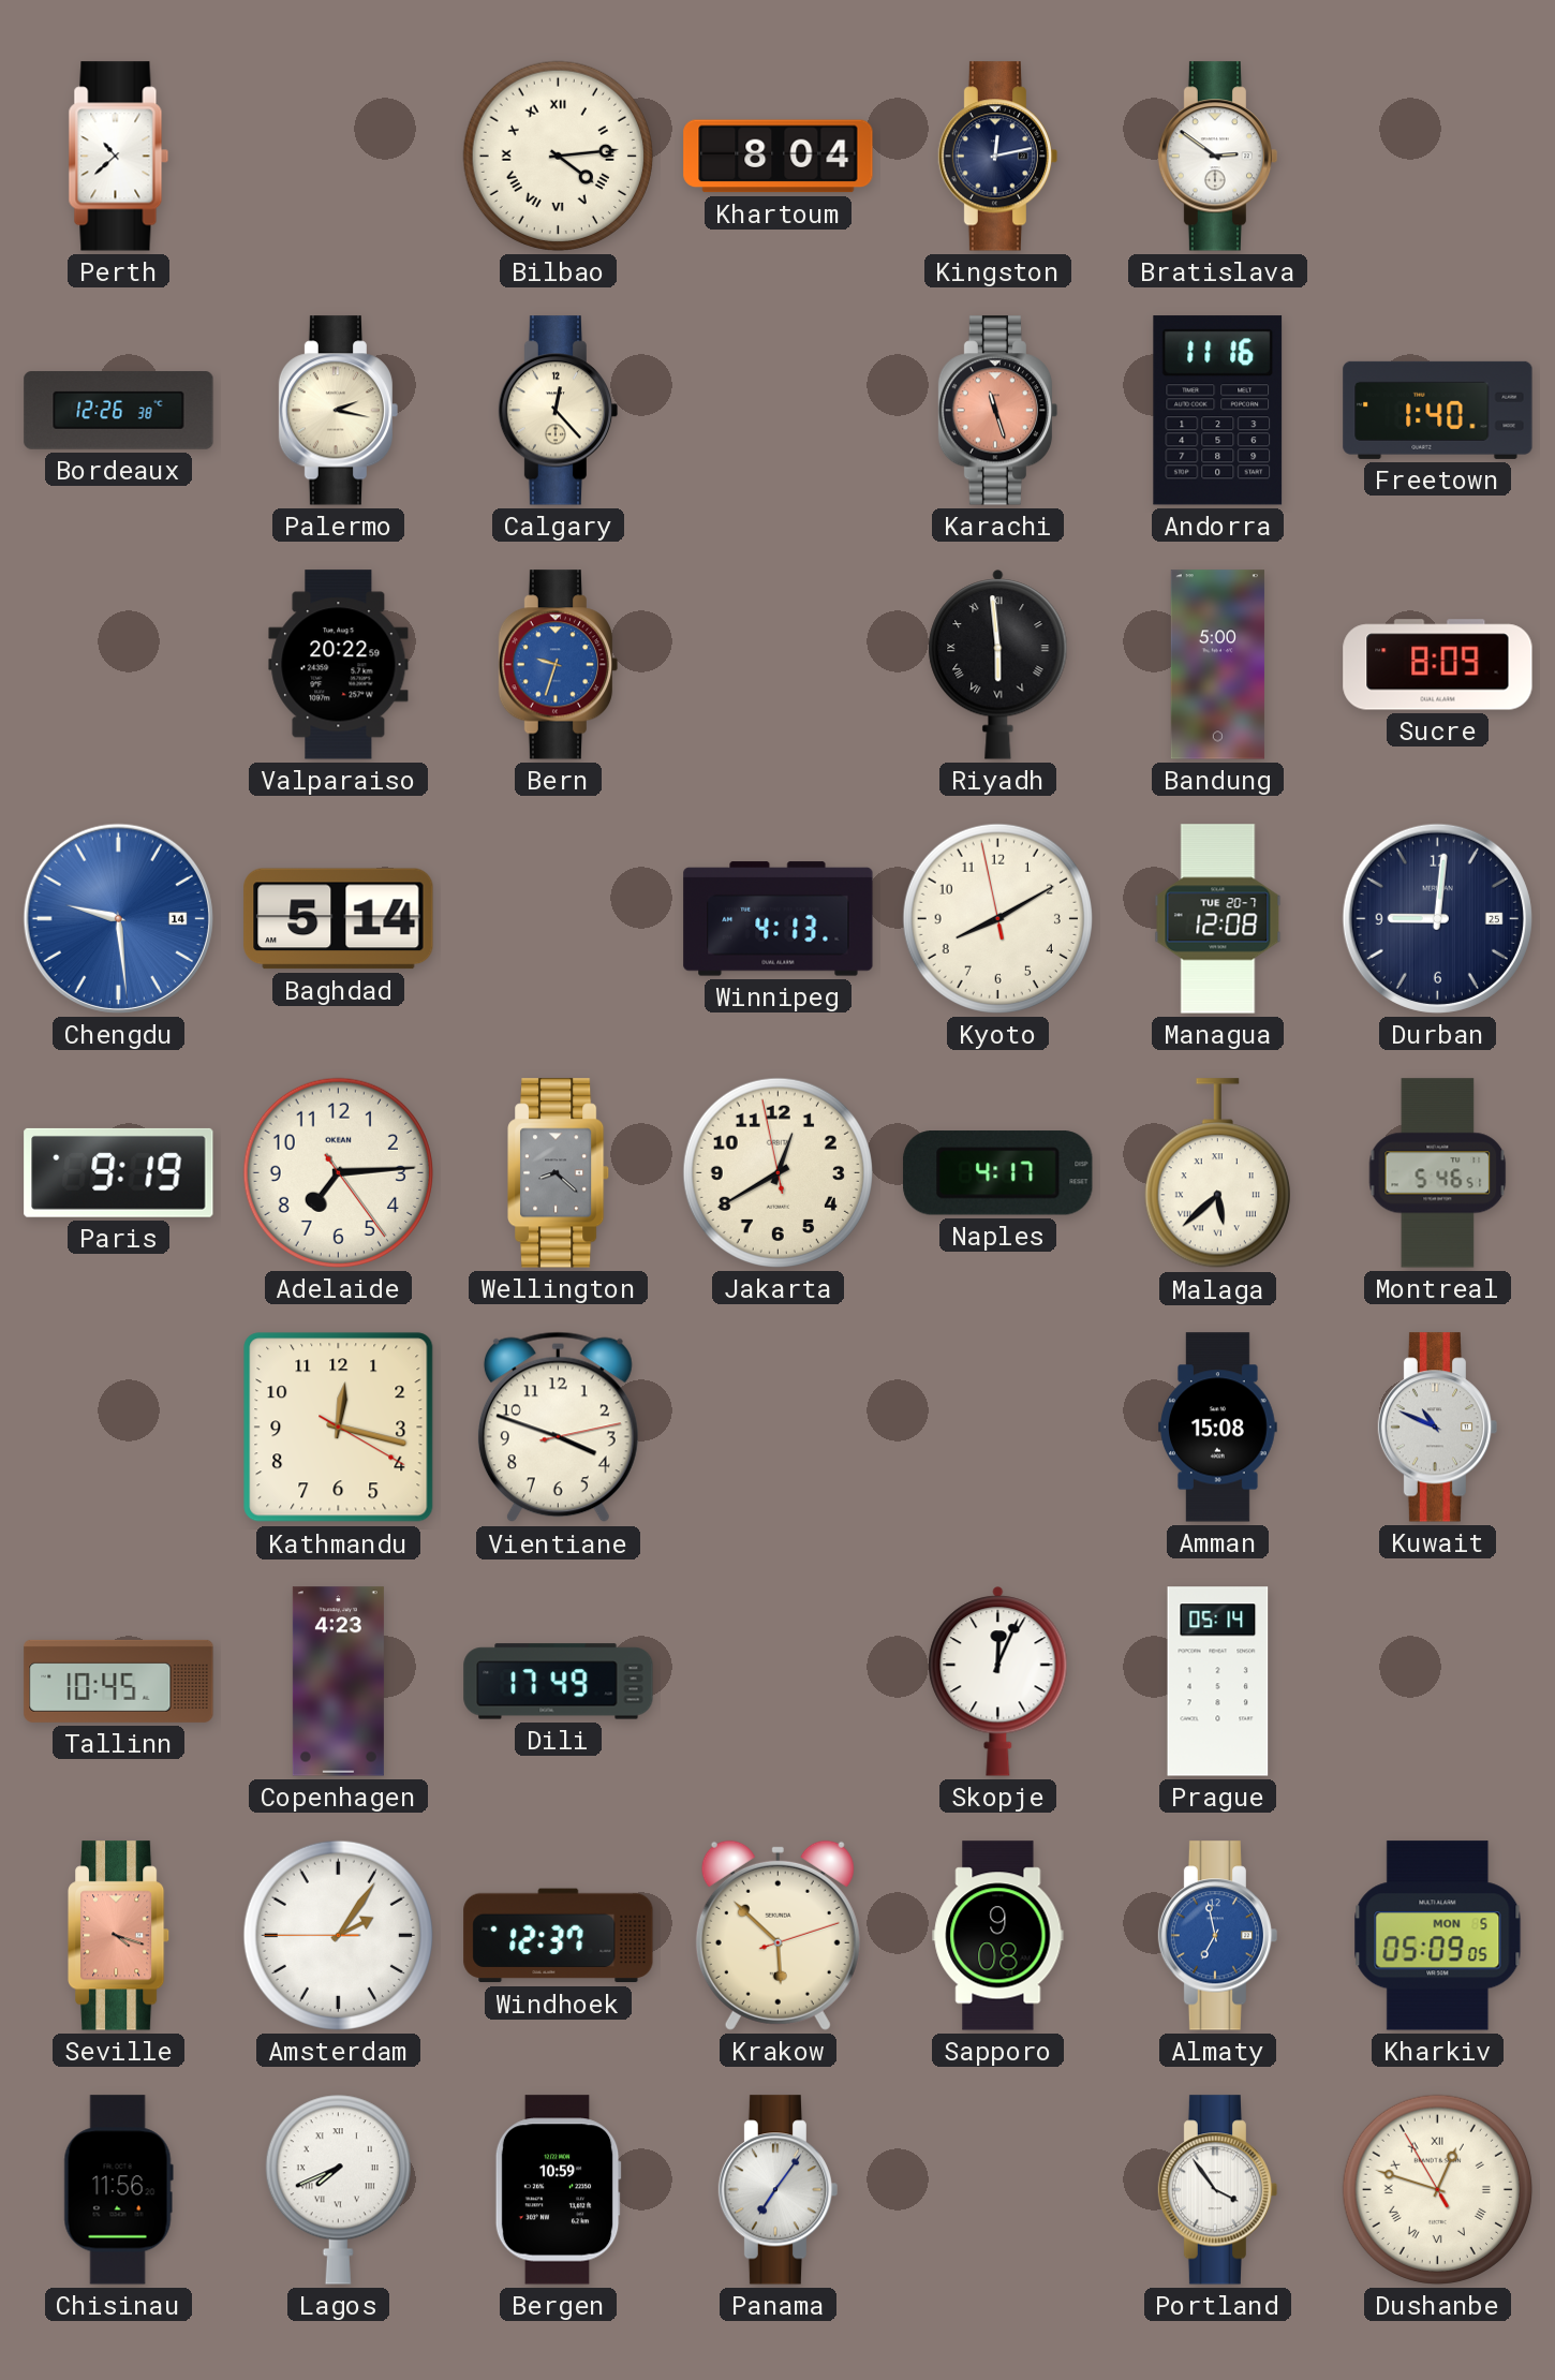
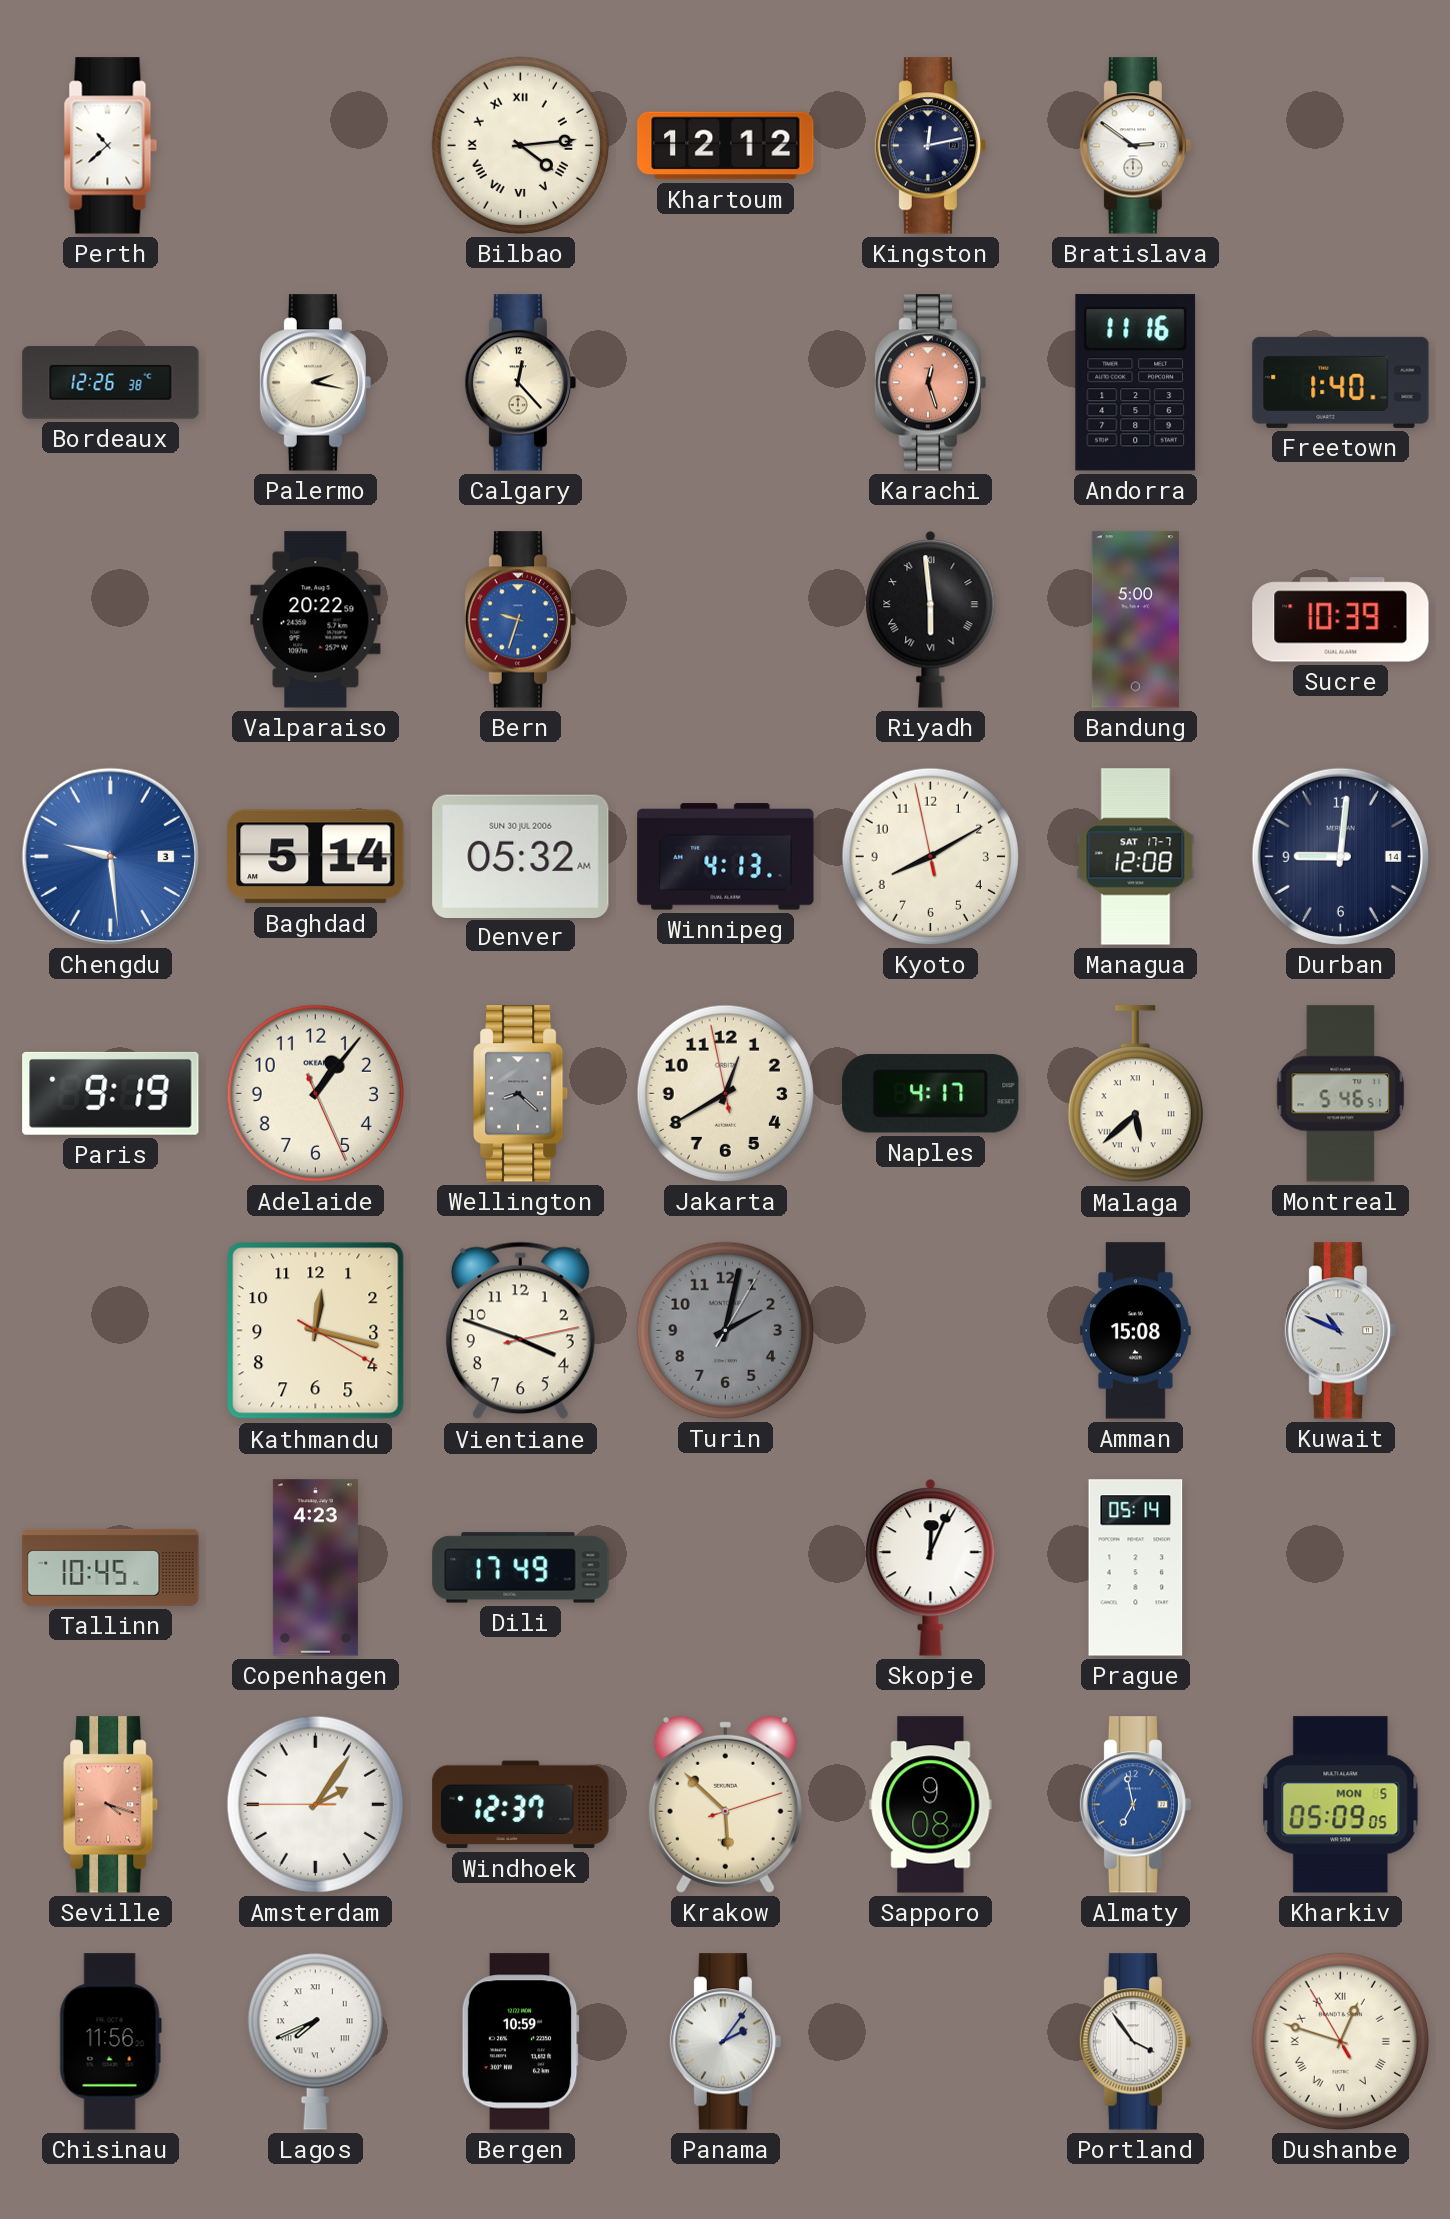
Khartoum: 8:04 -> 12:12 (726, 146)
Karachi: 11:27 -> 12:27 (931, 383)
Sucre: 8:09 -> 10:39 (1341, 620)
Chengdu date: 14 -> 3 (110, 856)
Denver: none -> 05:32 (521, 856)
Managua date: TUE 20-7 -> SAT 17-7 (1136, 857)
Durban date: 25 -> 14 (1340, 856)
Adelaide: 7:14 -> 1:06 (315, 1093)
Turin: none -> 2:02 (725, 1330)
Panama: 7:06 -> 2:06 (726, 2042)
